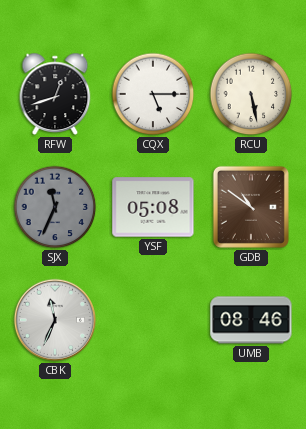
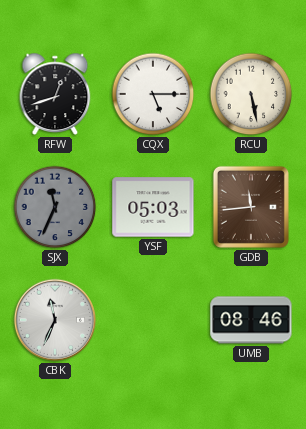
YSF: 05:08 -> 05:03 (153, 207)
GDB: 10:51 -> 11:44 (251, 207)
